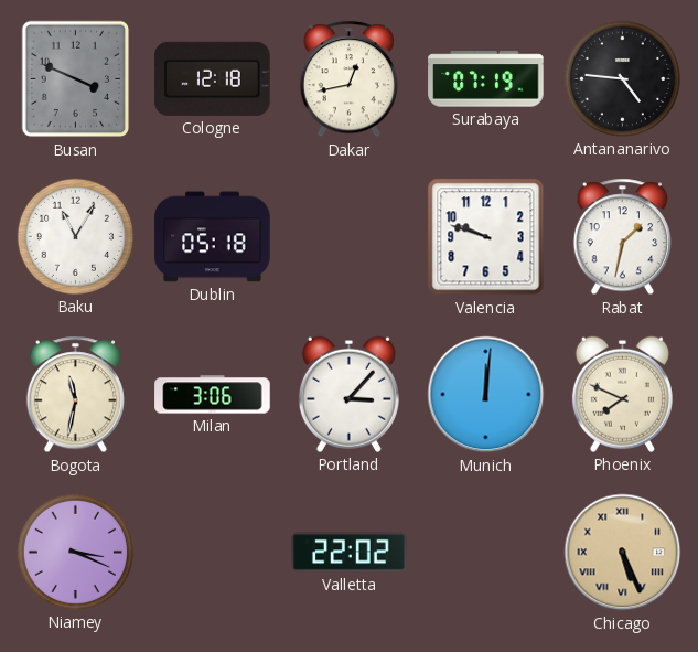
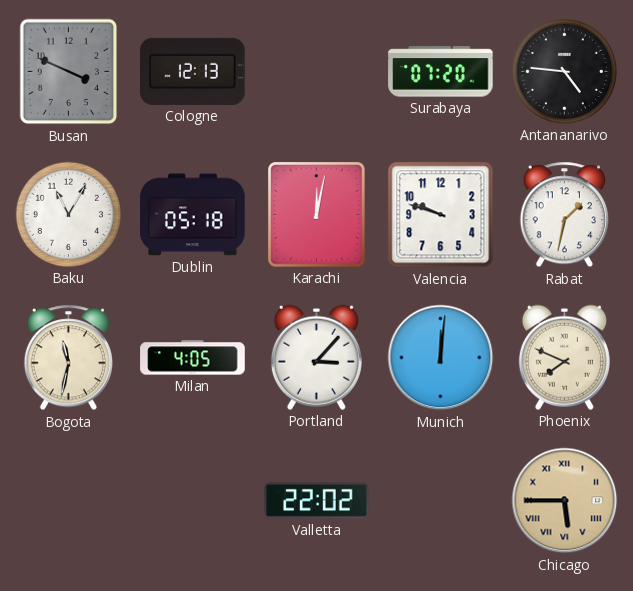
Cologne: 12:18 -> 12:13 (193, 71)
Dakar: 12:43 -> none (348, 79)
Surabaya: 07:19 -> 07:20 (441, 72)
Karachi: none -> 12:02 (317, 215)
Milan: 3:06 -> 4:05 (193, 358)
Niamey: 3:19 -> none (75, 552)
Chicago: 5:26 -> 5:45 (565, 501)
